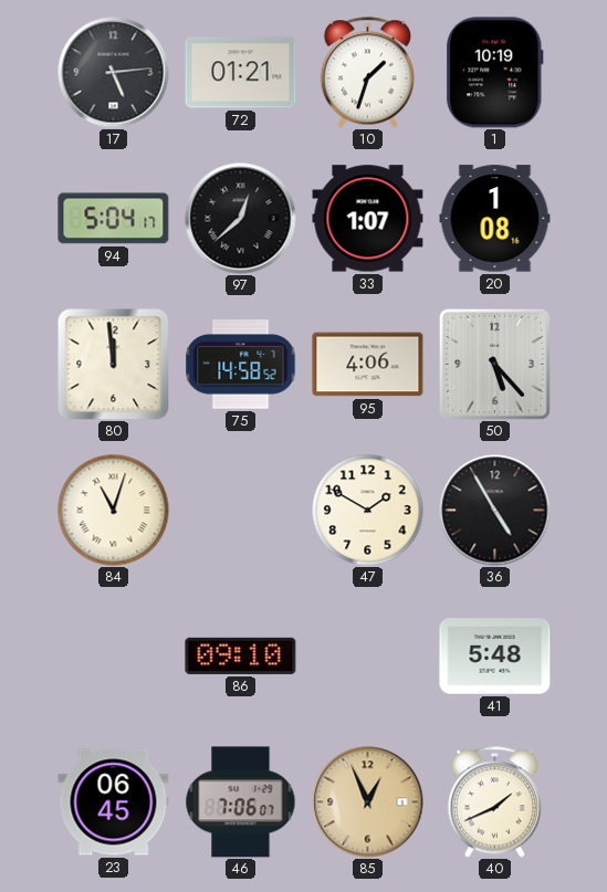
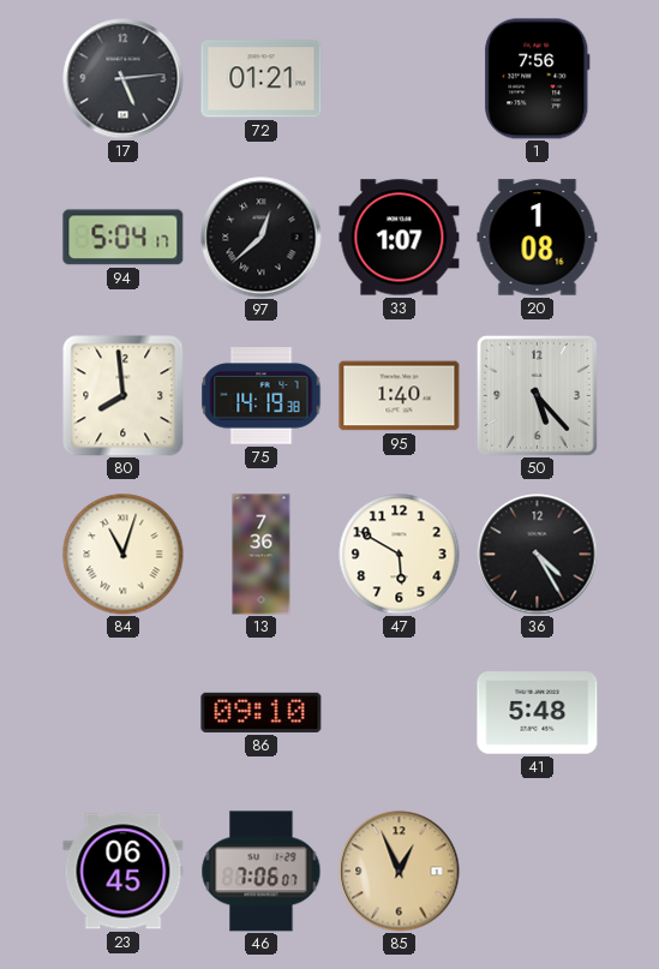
10: 1:33 -> none (367, 73)
1: 10:19 -> 7:56 (538, 79)
80: 11:59 -> 7:59 (122, 395)
75: 14:58 -> 14:19 (262, 396)
95: 4:06 -> 1:40 (400, 396)
13: none -> 7:36 (262, 555)
47: 1:50 -> 5:50 (400, 555)
36: 4:55 -> 4:25 (538, 555)
40: 1:41 -> none (494, 802)
